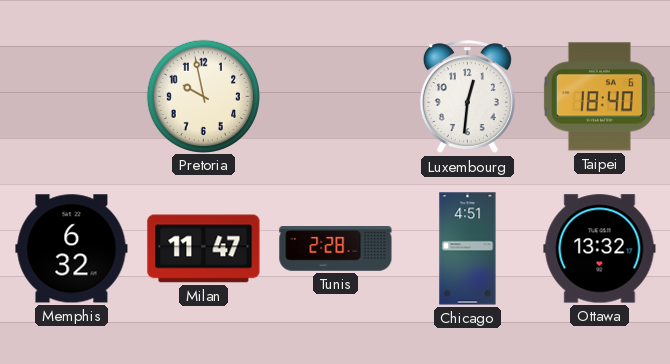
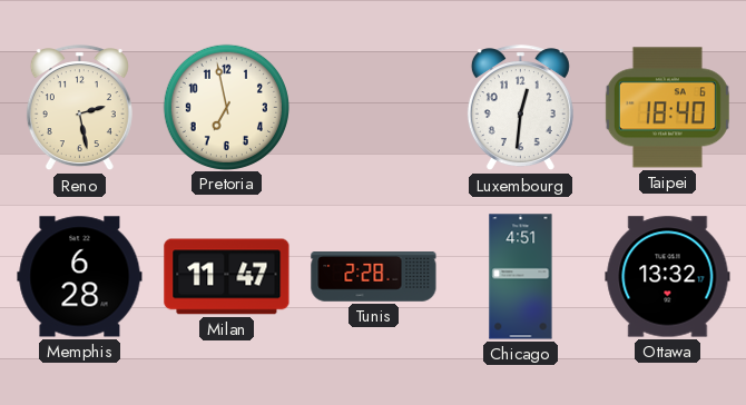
Reno: none -> 2:28 (79, 108)
Pretoria: 9:58 -> 6:58 (226, 107)
Memphis: 6:32 -> 6:28 (80, 277)
